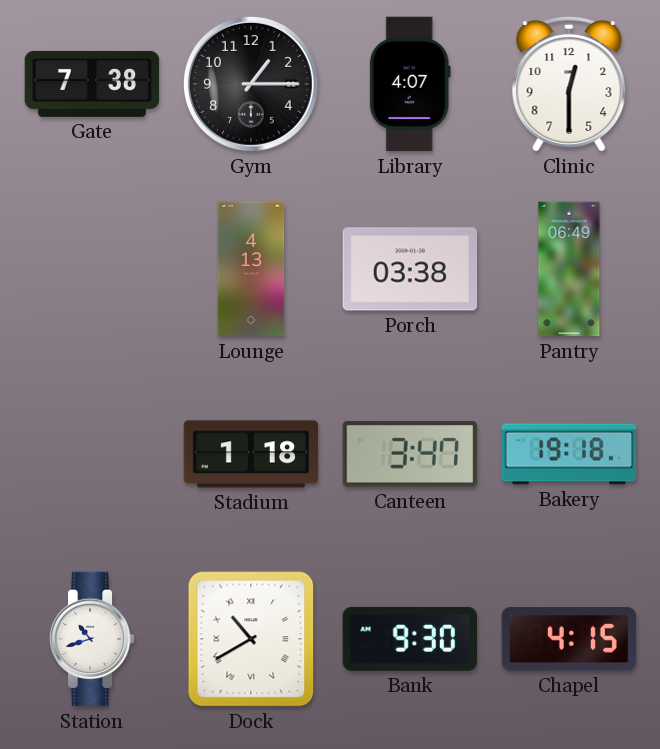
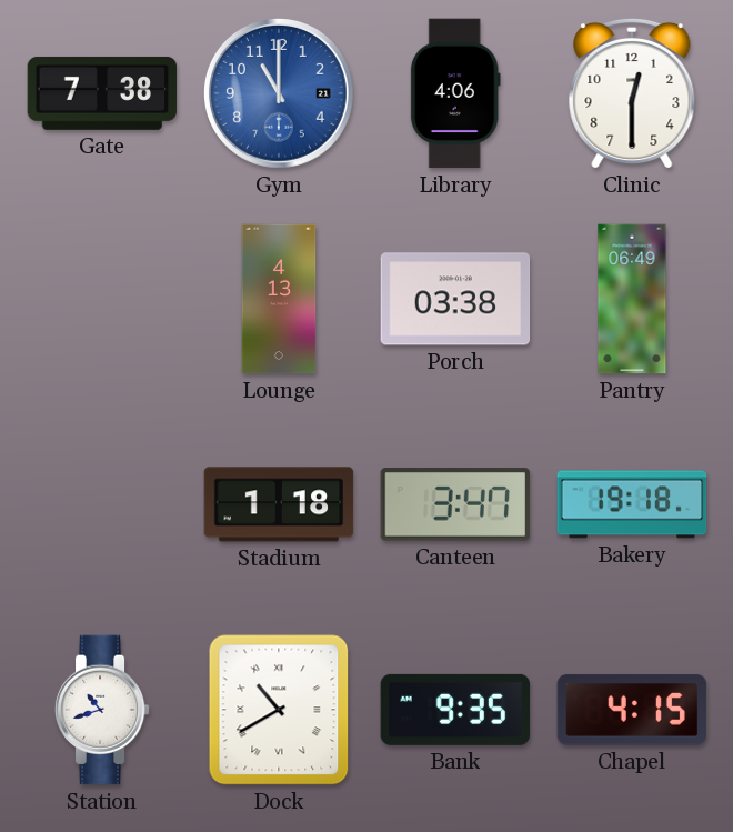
Gym: 1:15 -> 11:00 (279, 93)
Gym dial: black -> blue (279, 93)
Library: 4:07 -> 4:06 (455, 93)
Bank: 9:30 -> 9:35 (455, 710)
